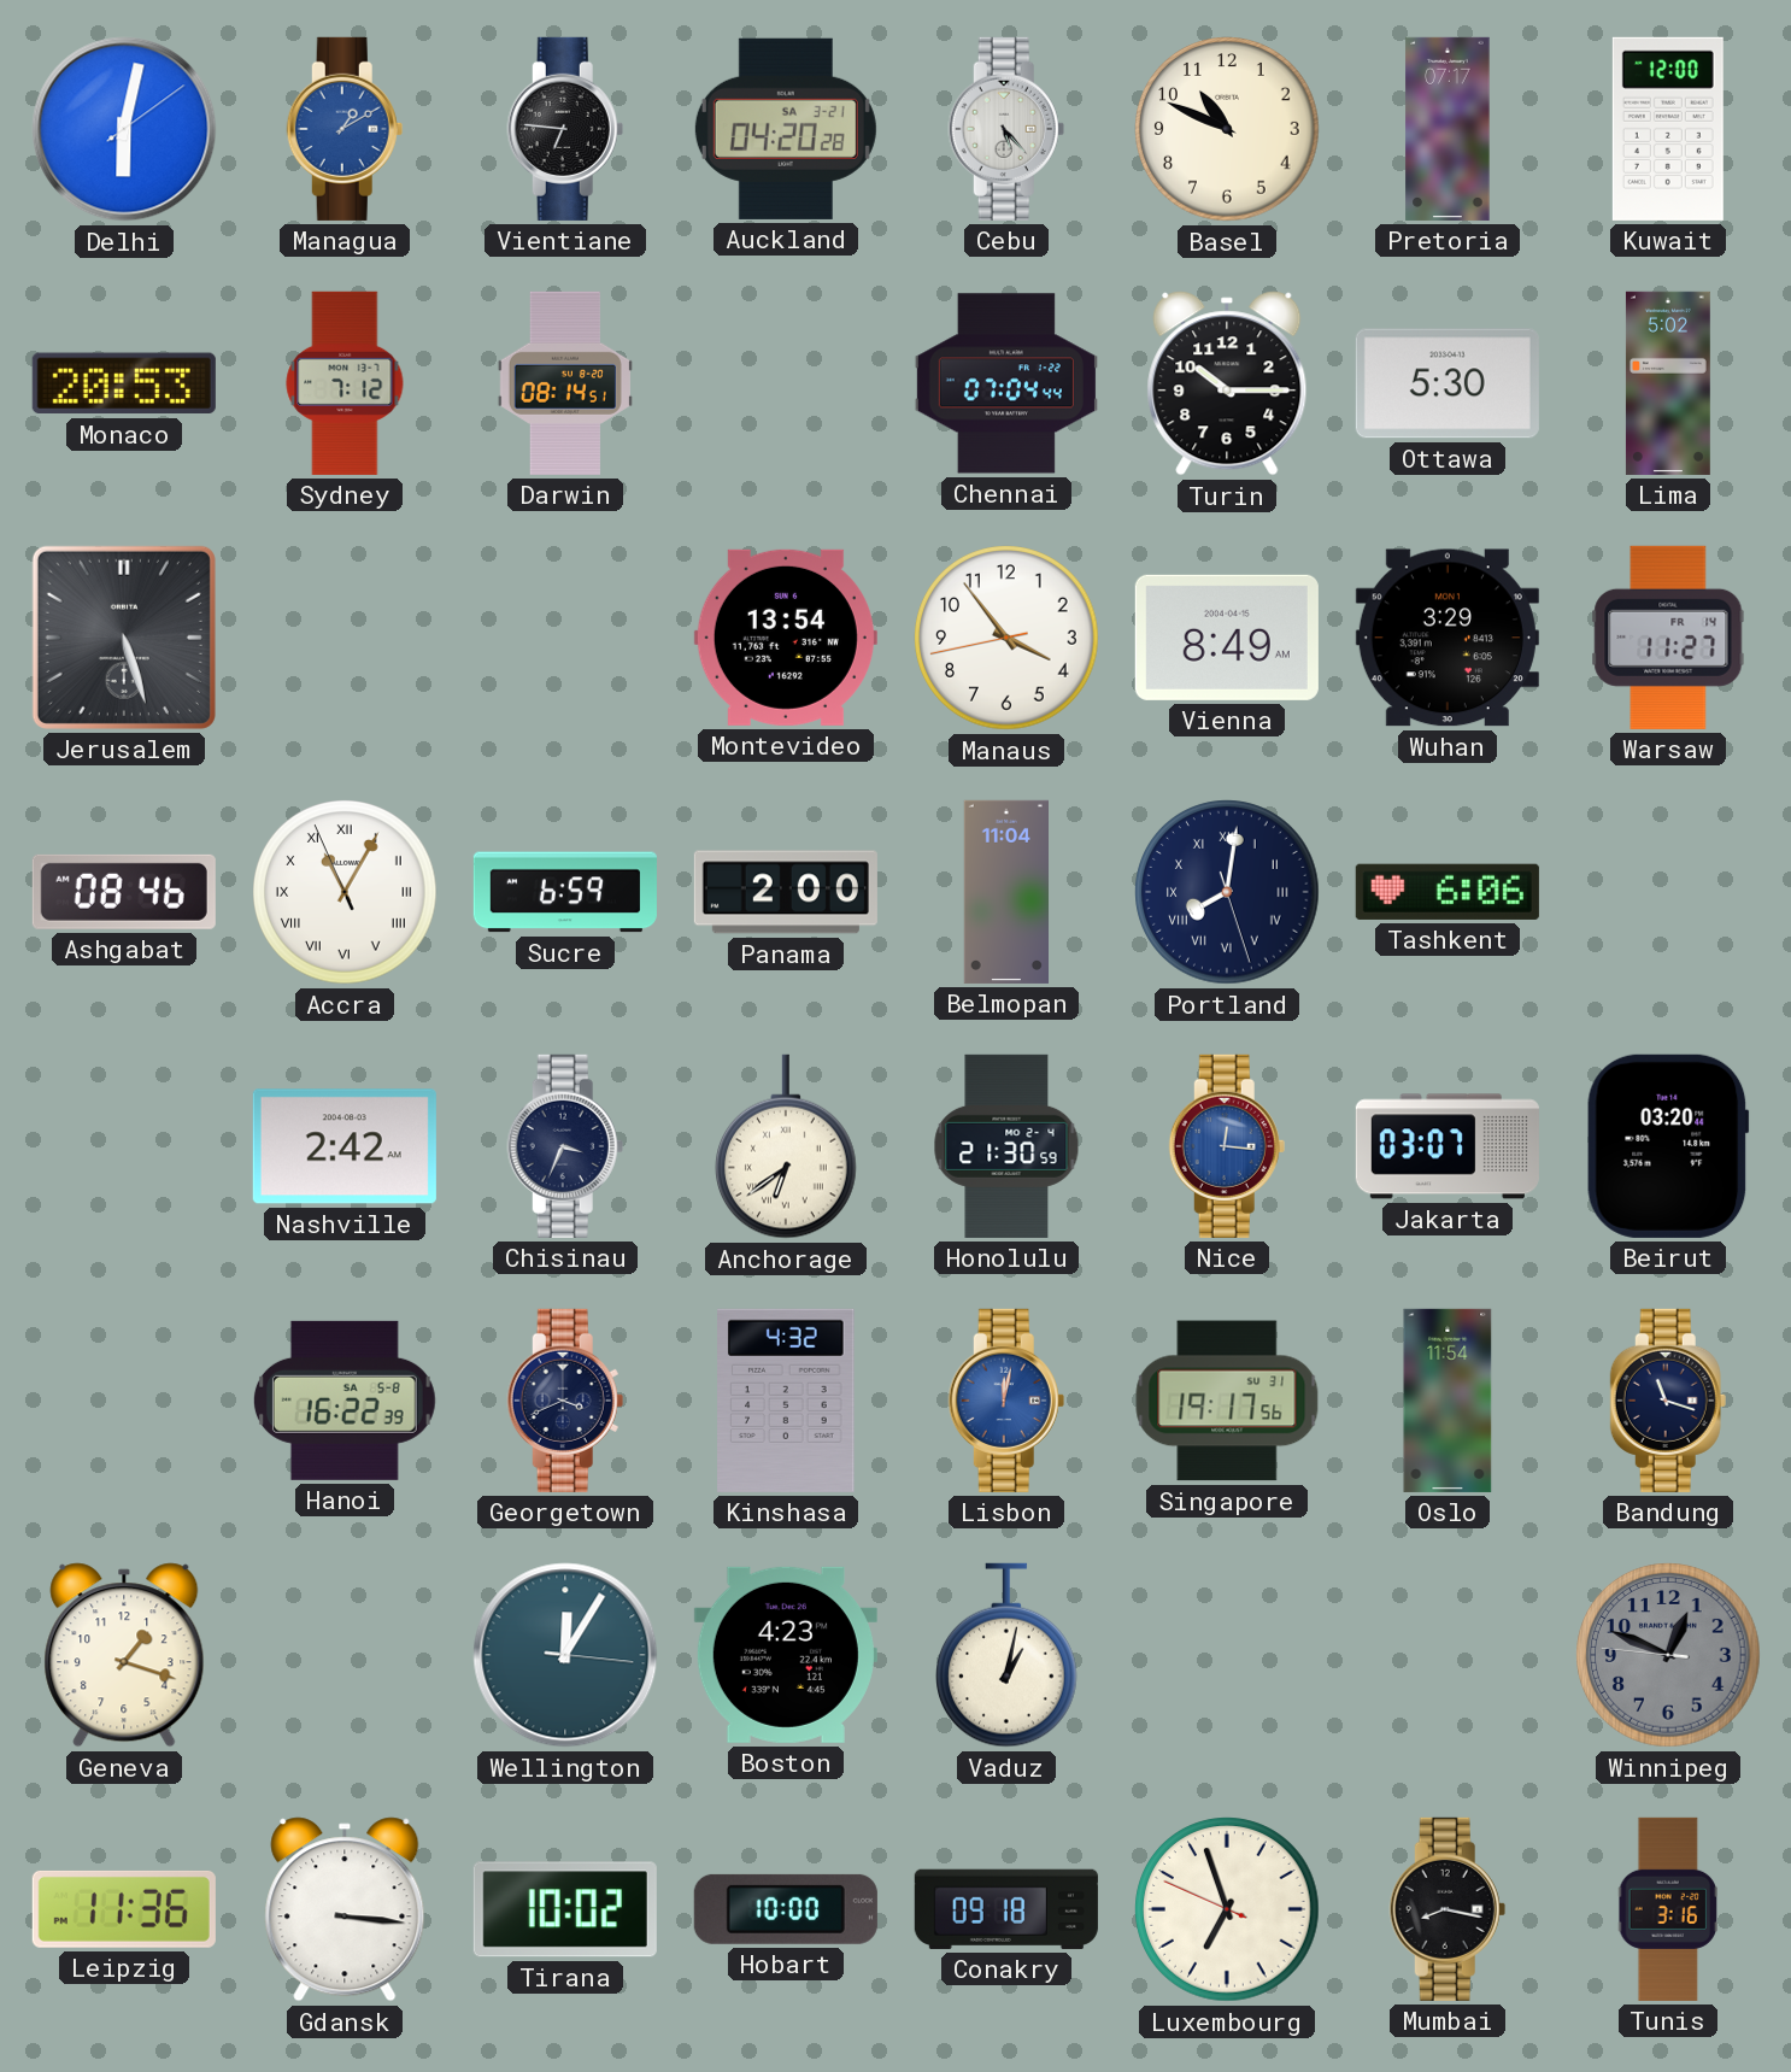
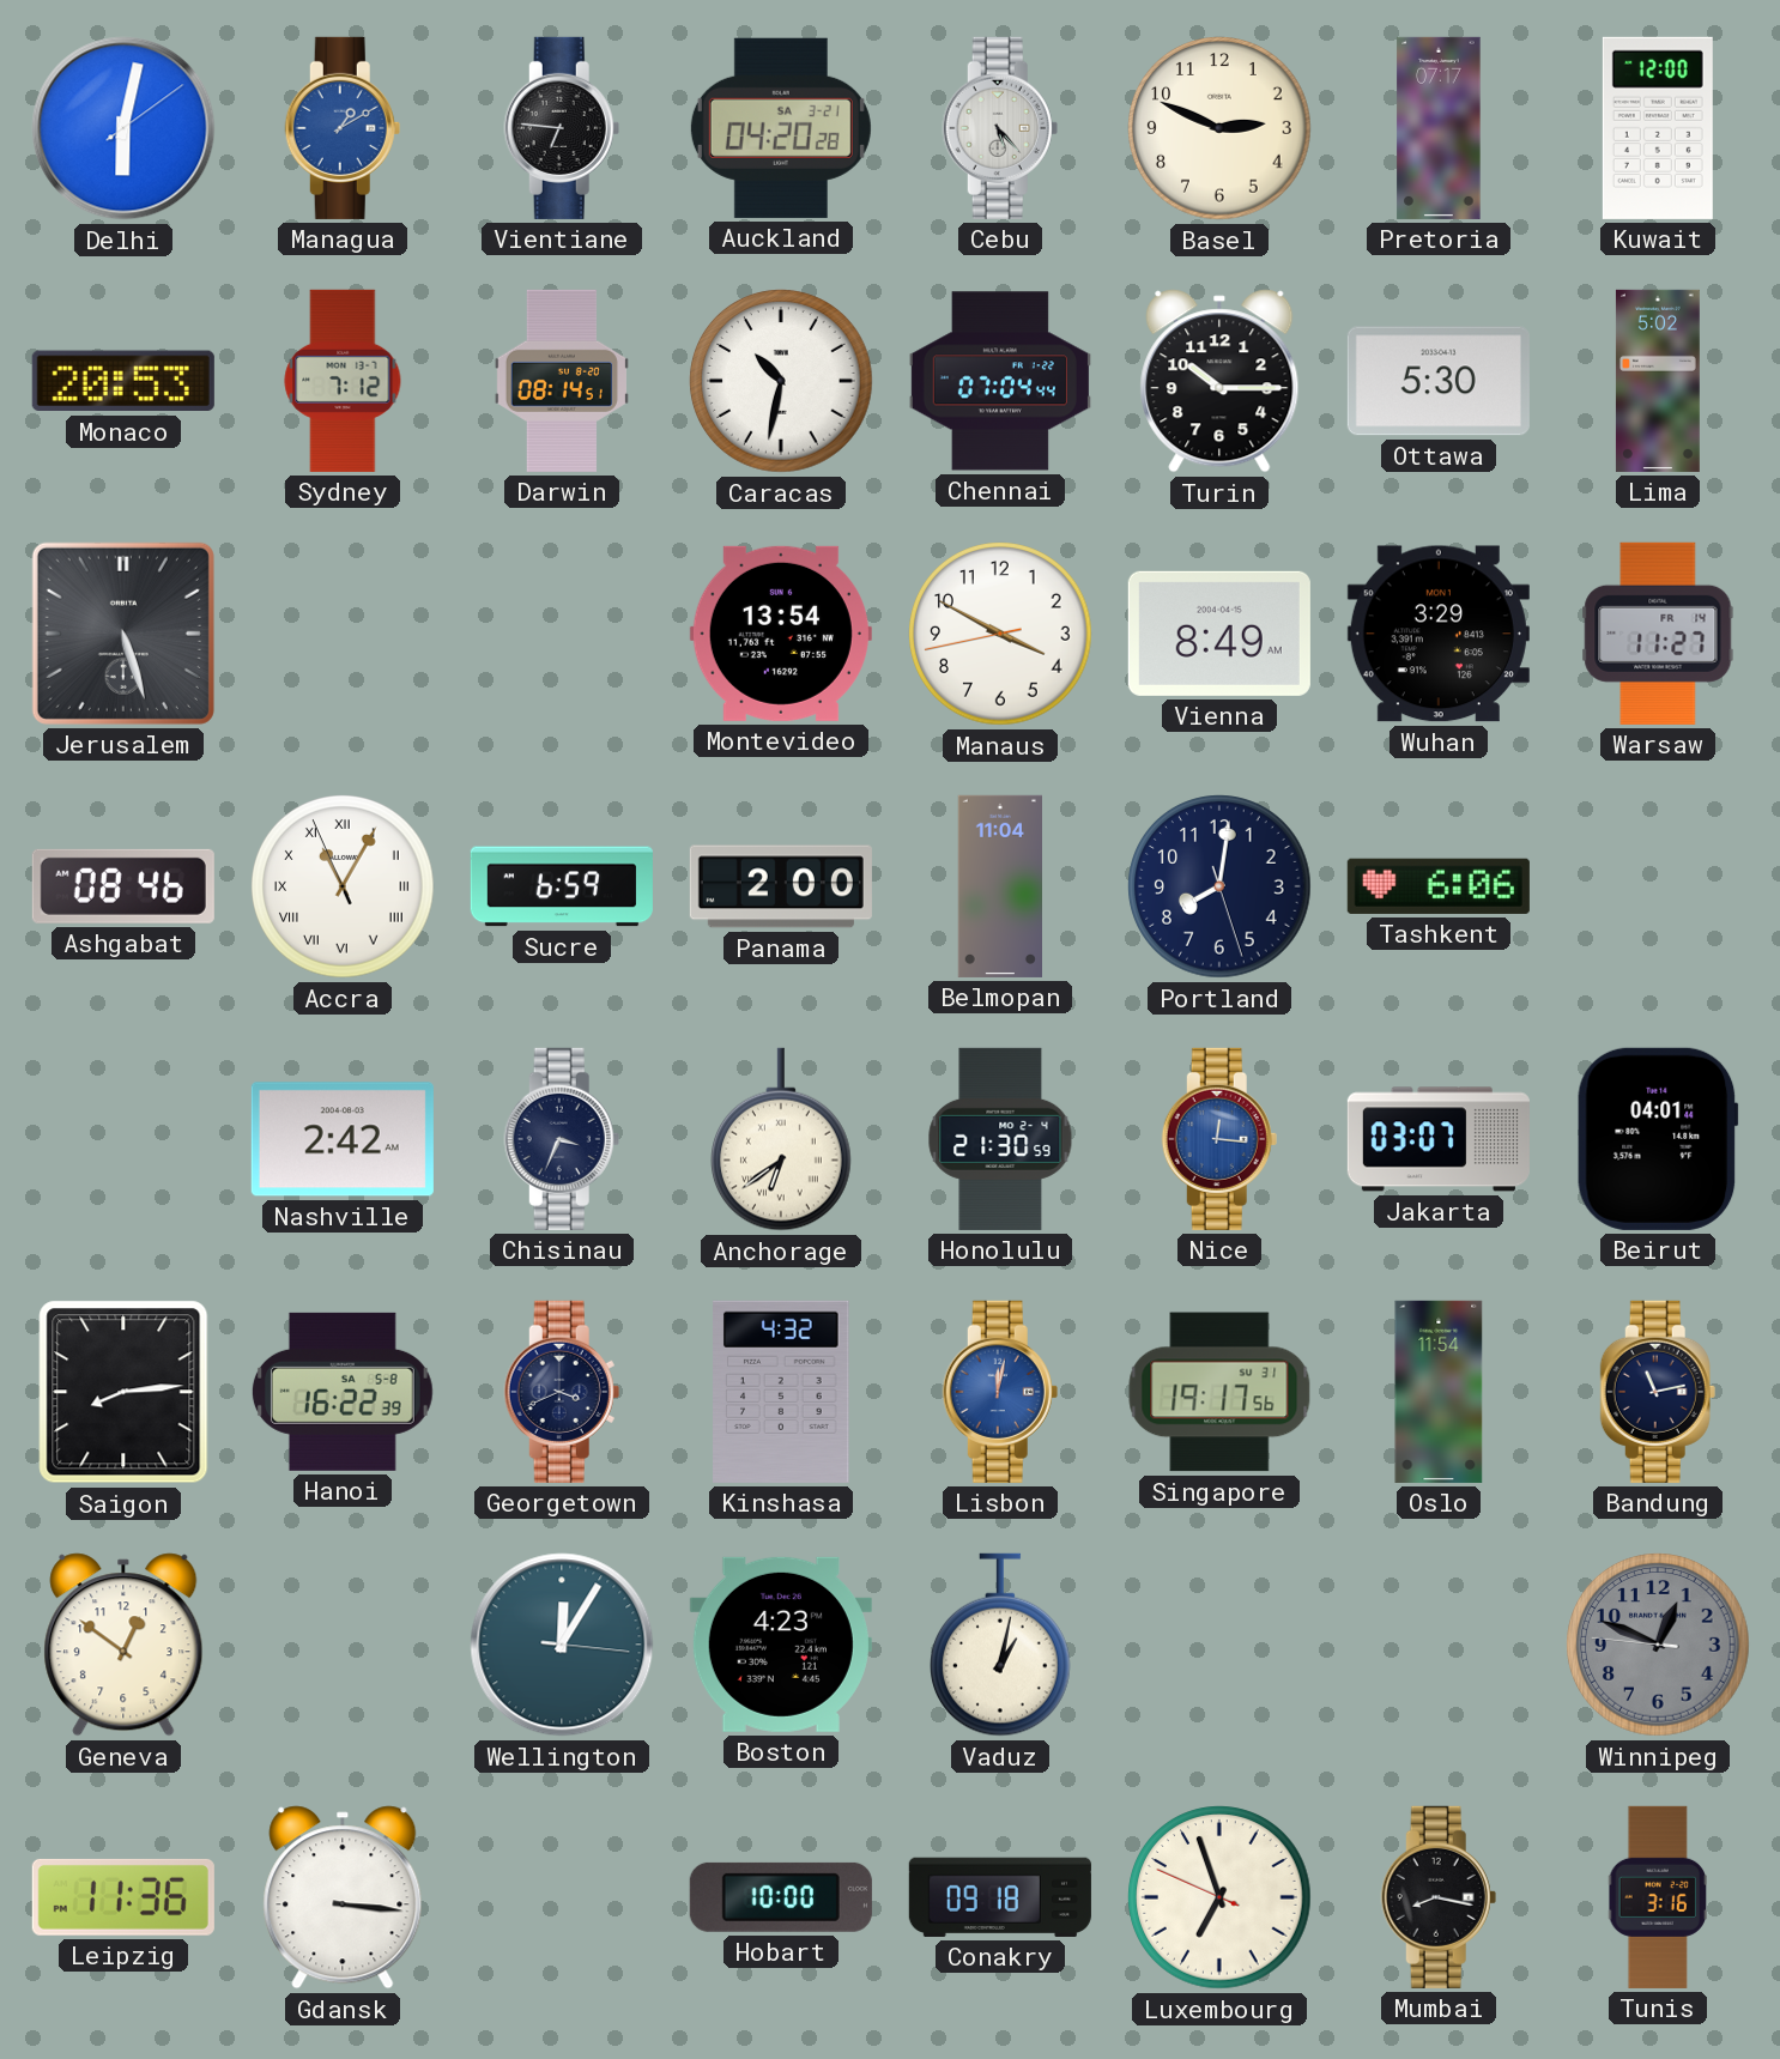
Basel: 10:49 -> 2:49 (1219, 128)
Caracas: none -> 10:32 (781, 381)
Manaus: 3:53 -> 3:49 (1000, 634)
Portland numerals: Roman -> Arabic (1219, 886)
Beirut: 03:20 -> 04:01 (1658, 1139)
Saigon: none -> 8:14 (123, 1392)
Bandung: 11:18 -> 11:13 (1658, 1392)
Geneva: 1:18 -> 12:51 (123, 1645)
Tirana: 10:02 -> none (565, 1909)
